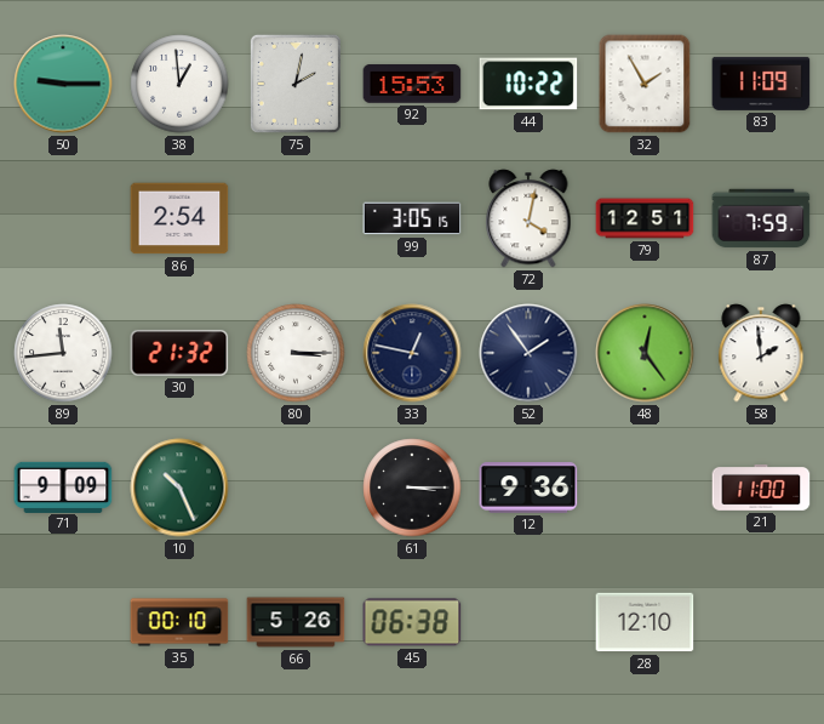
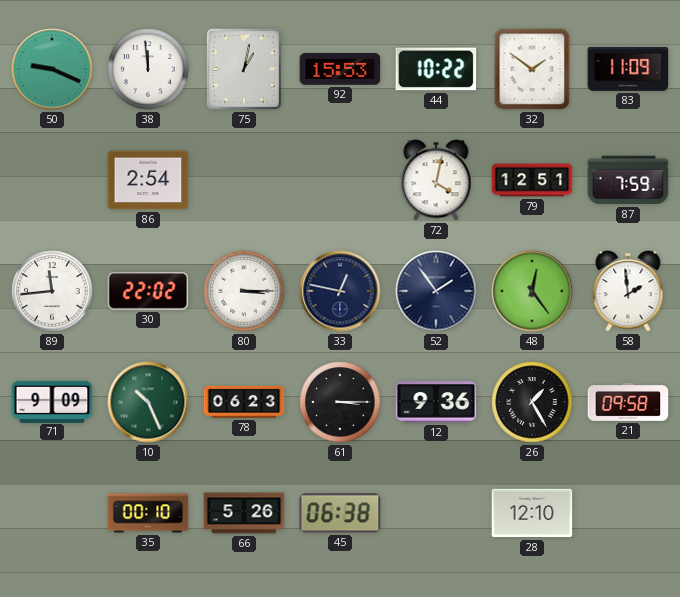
50: 9:15 -> 9:19 (52, 69)
38: 12:59 -> 11:59 (148, 69)
75: 2:02 -> 1:02 (244, 69)
32: 1:55 -> 1:51 (532, 69)
99: 3:05 -> none (412, 218)
30: 21:32 -> 22:02 (148, 291)
78: none -> 06:23 (244, 402)
26: none -> 1:25 (532, 402)
21: 11:00 -> 09:58 (628, 403)
